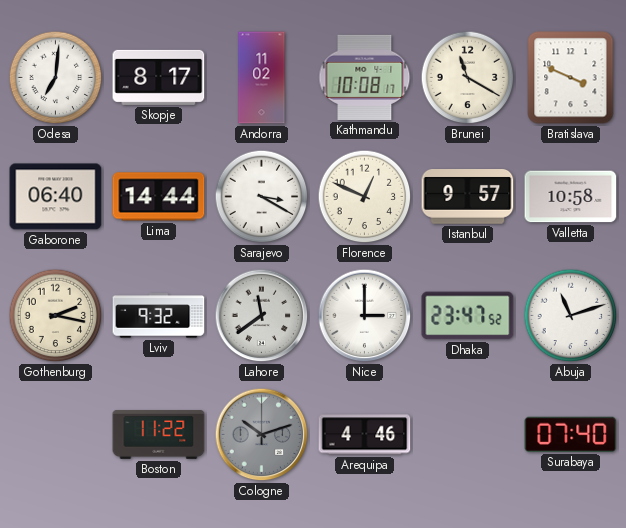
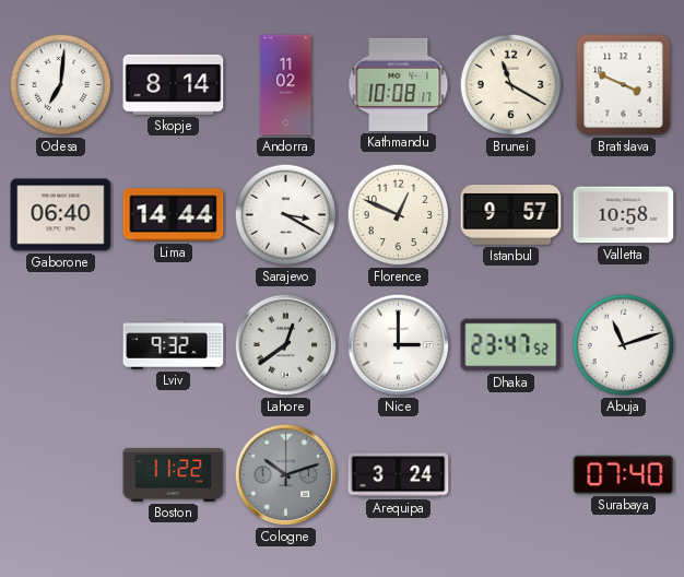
Skopje: 8:17 -> 8:14 (174, 84)
Gothenburg: 2:17 -> none (56, 316)
Lahore: 11:39 -> 12:39 (286, 345)
Arequipa: 4:46 -> 3:24 (399, 475)
